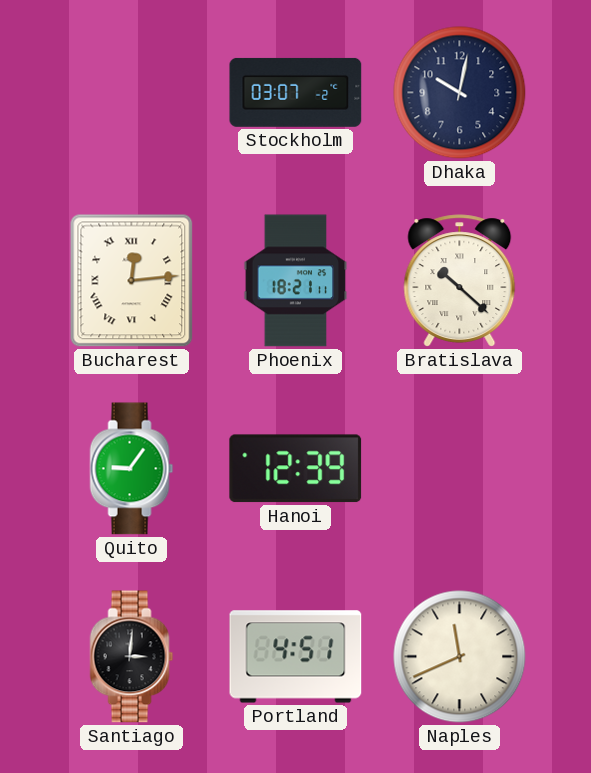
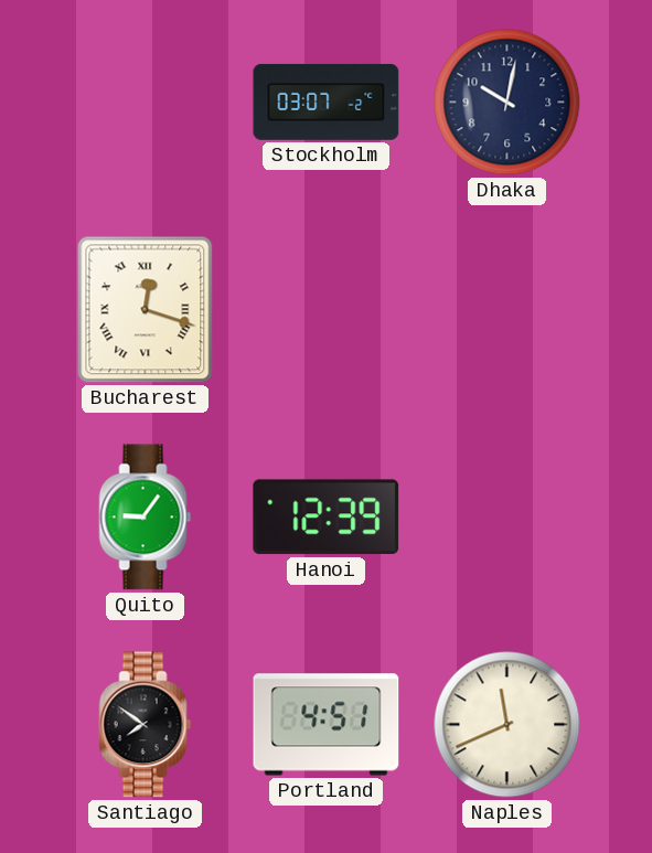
Bucharest: 12:14 -> 12:18 (146, 310)
Phoenix: 18:21 -> none (296, 281)
Bratislava: 10:22 -> none (460, 281)
Santiago: 3:01 -> 7:51 (146, 725)
